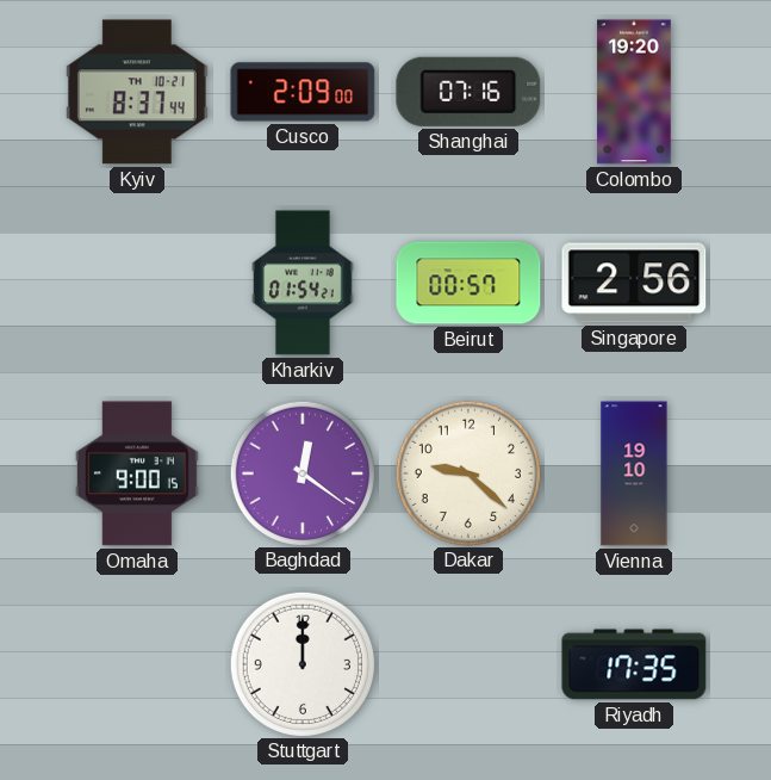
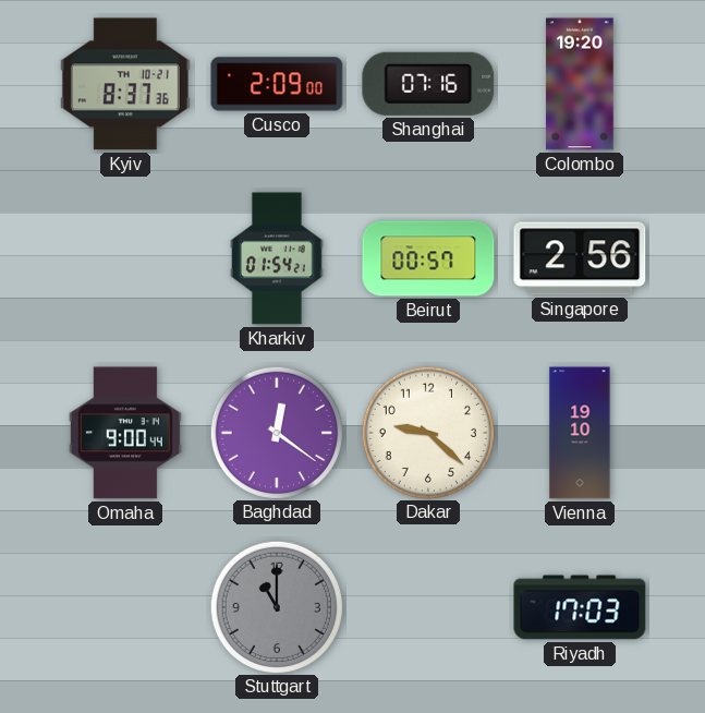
Kyiv: 8:37:44 -> 8:37:36 (125, 84)
Omaha: 9:00:15 -> 9:00:44 (125, 433)
Stuttgart: 12:00 -> 11:00 (276, 606)
Stuttgart dial: white -> grey (276, 606)
Riyadh: 17:35 -> 17:03 (580, 607)
